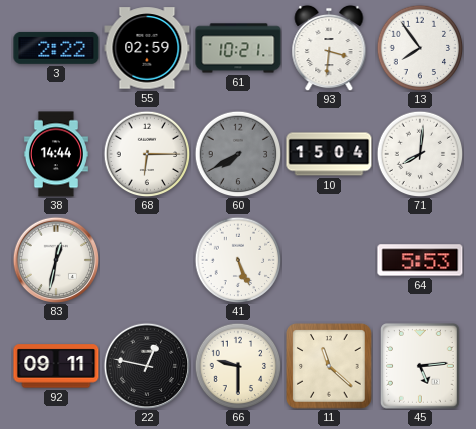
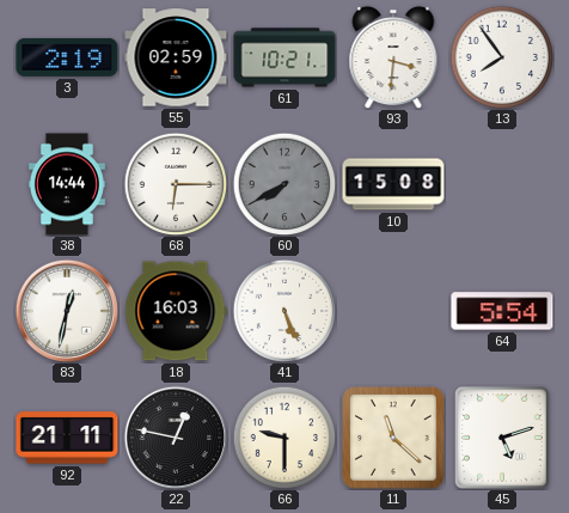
3: 2:22 -> 2:19 (67, 57)
10: 15:04 -> 15:08 (393, 184)
71: 8:01 -> none (420, 154)
18: none -> 16:03 (176, 311)
64: 5:53 -> 5:54 (502, 311)
92: 09:11 -> 21:11 (67, 438)
45: 5:14 -> 5:12 (503, 439)
